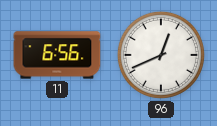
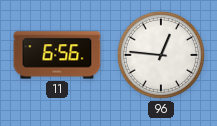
96: 12:41 -> 12:46 (161, 55)
